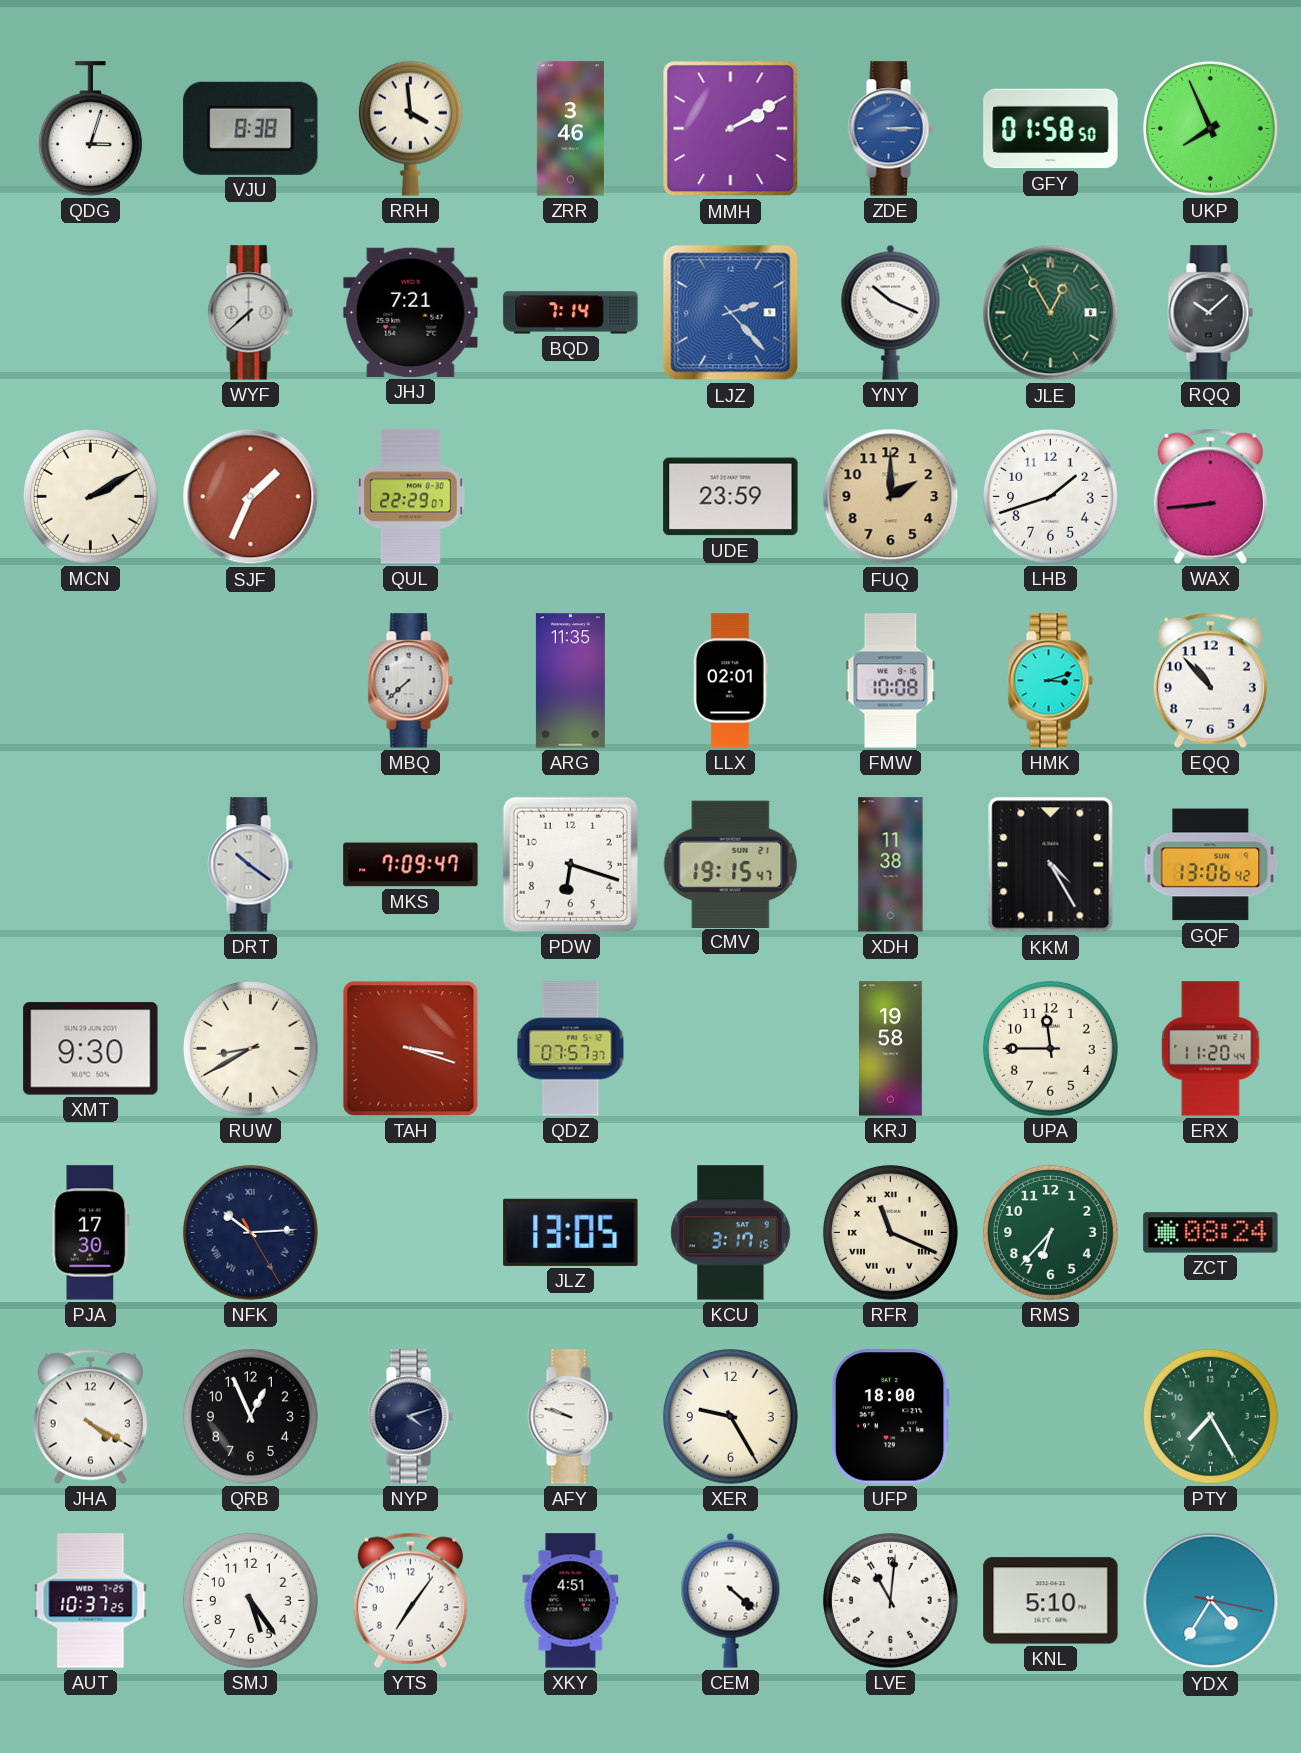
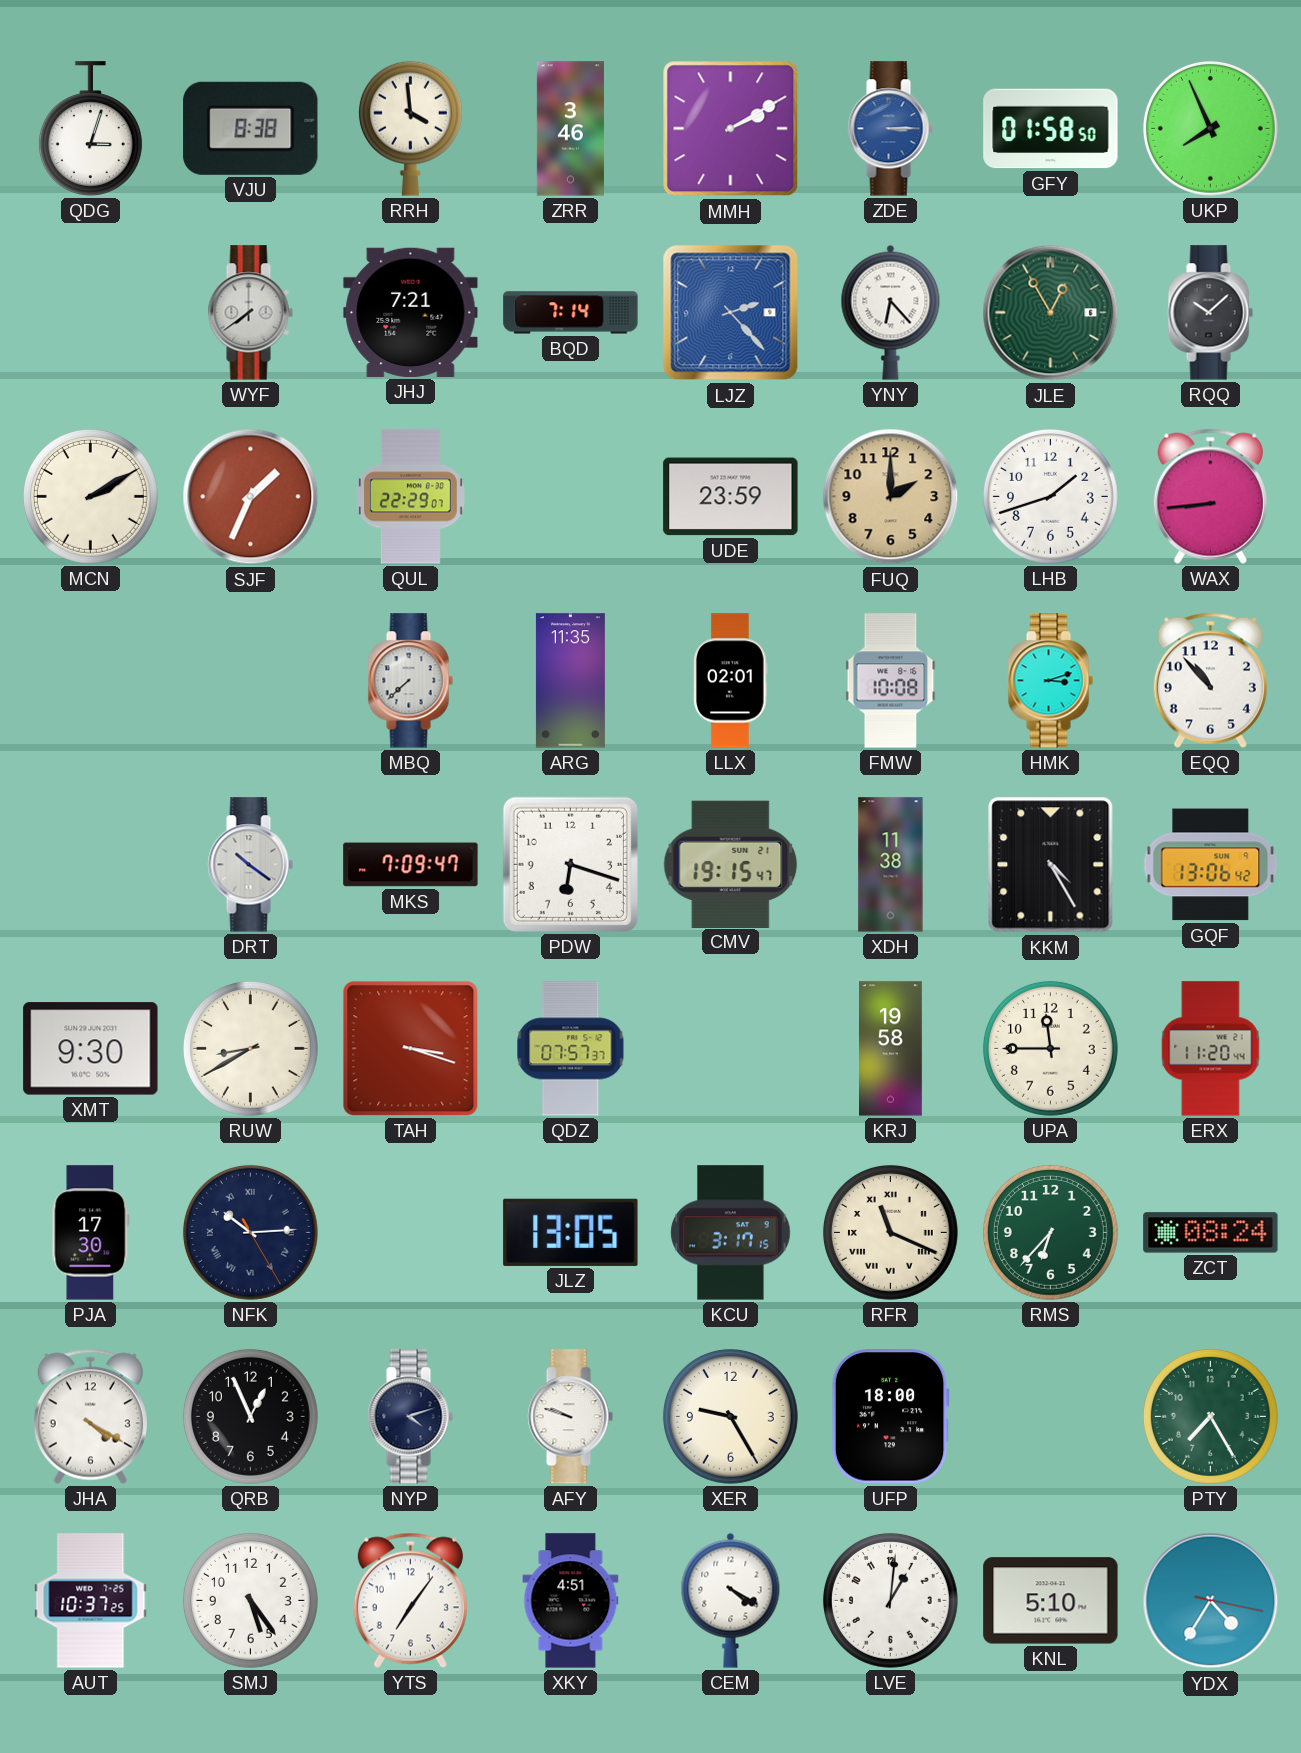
WYF: 7:38 -> 7:39 (250, 313)
YNY: 10:19 -> 6:23 (891, 312)
CEM: 4:22 -> 4:20 (731, 1600)
LVE: 11:01 -> 1:01 (890, 1600)
